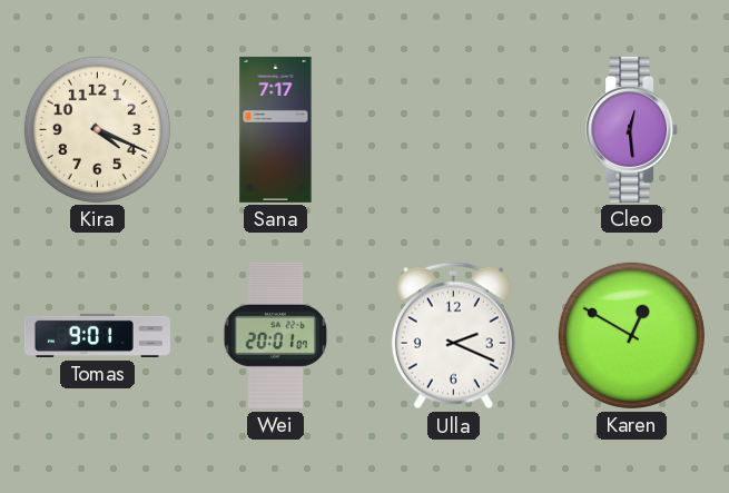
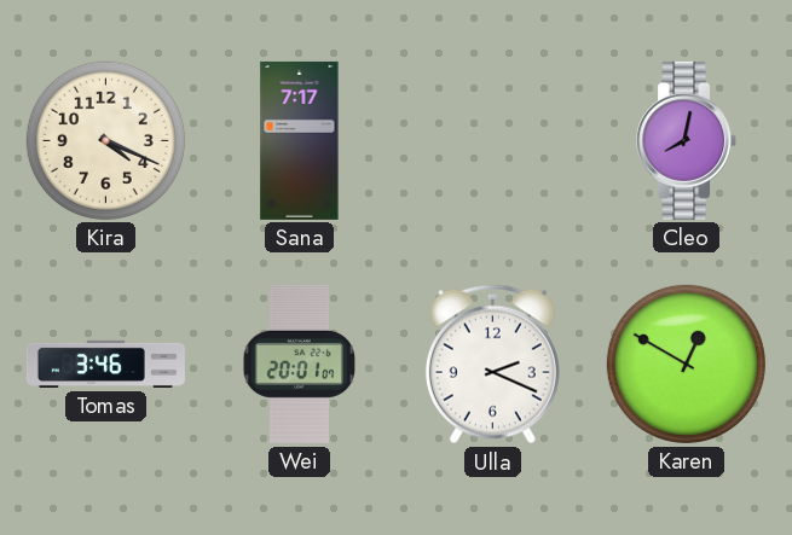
Cleo: 12:29 -> 8:02 (687, 140)
Tomas: 9:01 -> 3:46 (105, 364)
